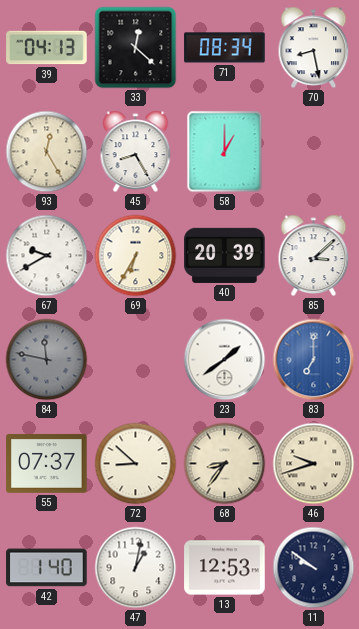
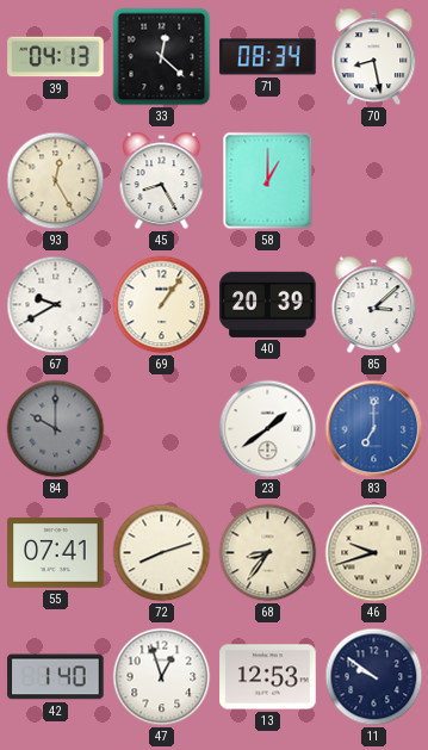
69: 6:35 -> 1:06 (162, 305)
84: 11:47 -> 10:00 (56, 429)
55: 07:37 -> 07:41 (56, 552)
72: 8:52 -> 8:12 (162, 553)
47: 1:02 -> 12:57 (162, 677)
